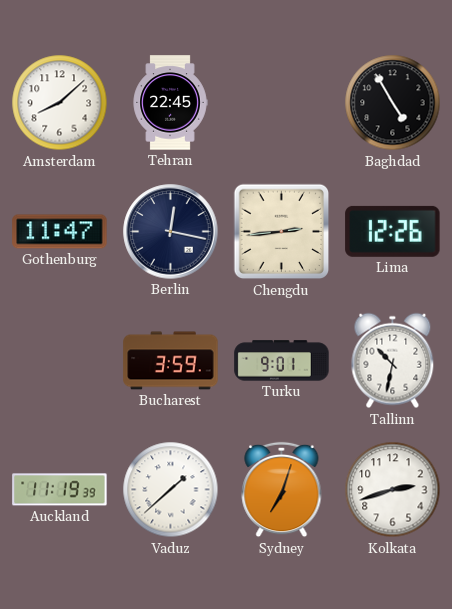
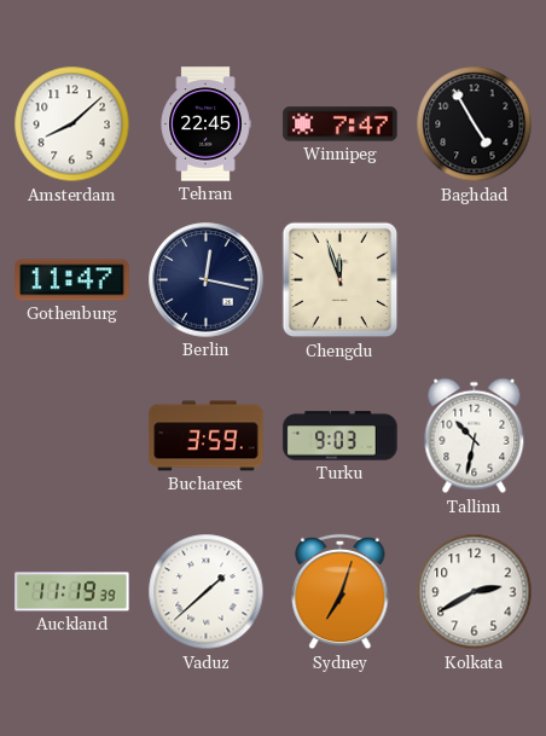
Winnipeg: none -> 7:47 (341, 124)
Chengdu: 2:44 -> 11:57 (341, 280)
Lima: 12:26 -> none (393, 231)
Turku: 9:01 -> 9:03 (341, 436)
Kolkata: 2:42 -> 2:40 (475, 592)
